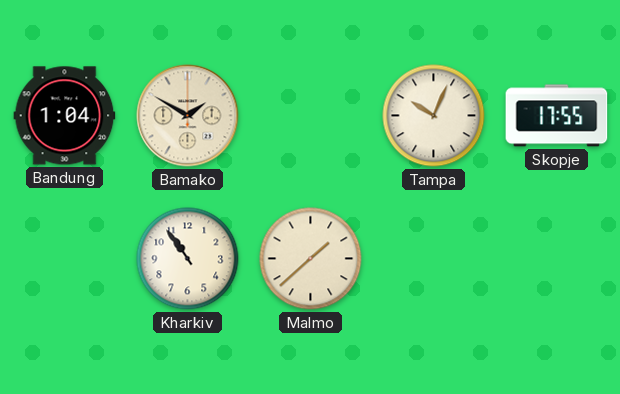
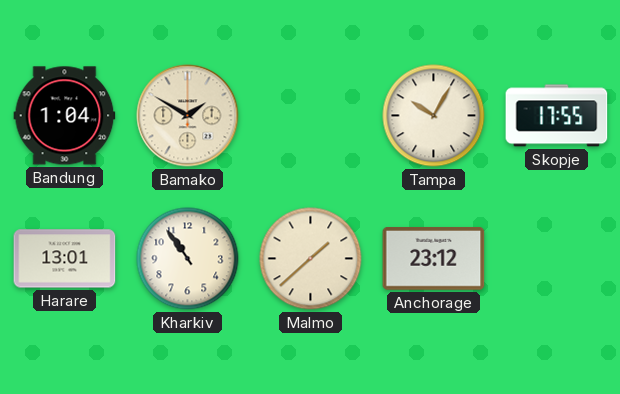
Tampa: 10:04 -> 10:05 (434, 116)
Harare: none -> 13:01 (65, 259)
Anchorage: none -> 23:12 (434, 259)
